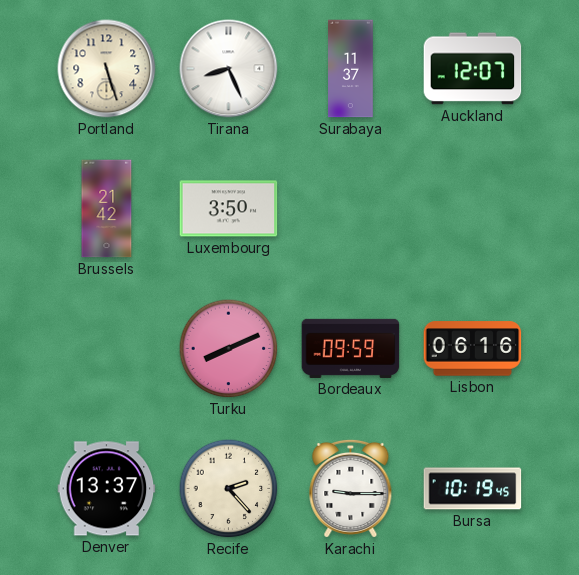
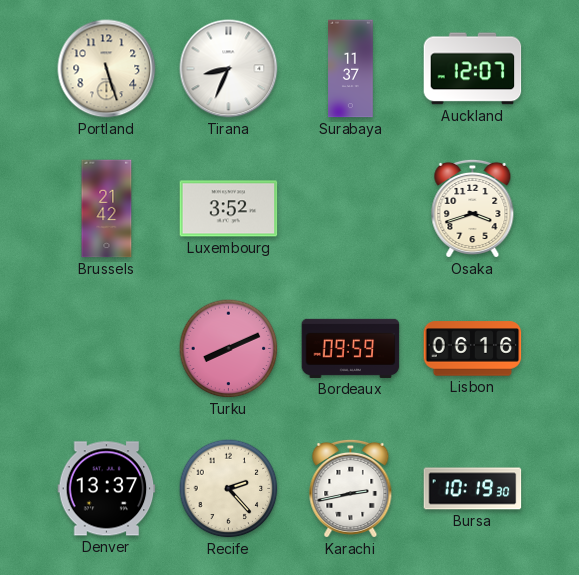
Tirana: 8:26 -> 8:34 (229, 69)
Luxembourg: 3:50 -> 3:52 (229, 209)
Osaka: none -> 3:42 (473, 208)
Karachi: 9:15 -> 2:43 (351, 488)
Bursa: 10:19:45 -> 10:19:30 (473, 489)
